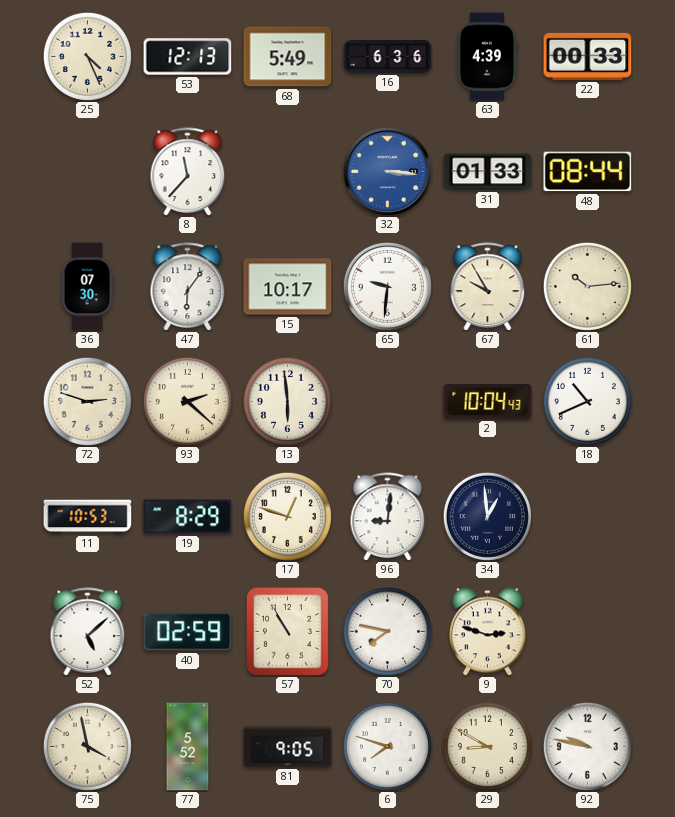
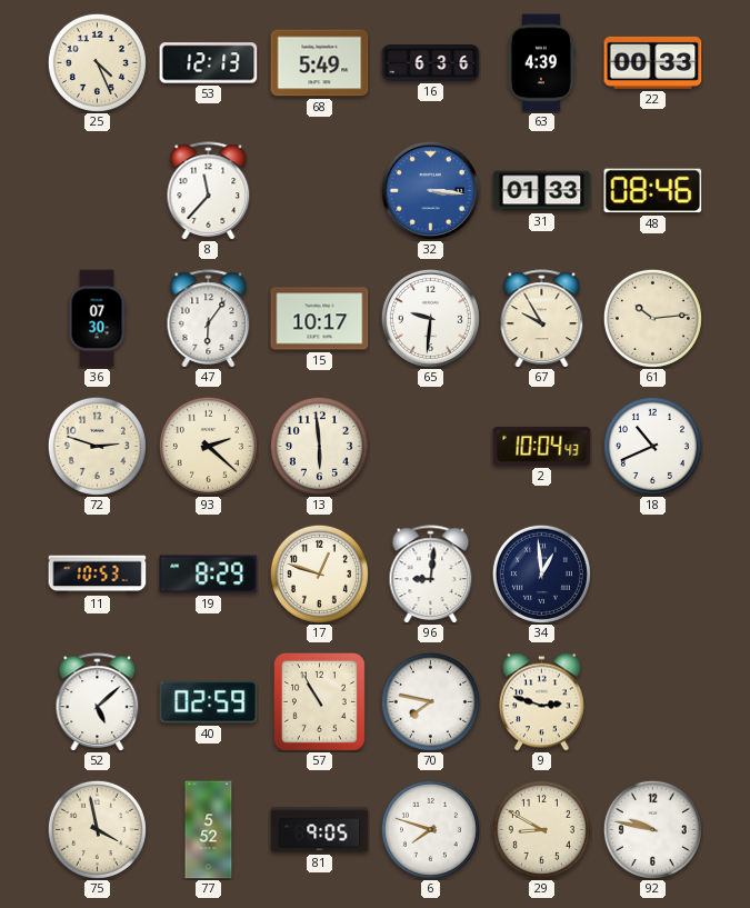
48: 08:44 -> 08:46 (653, 191)
